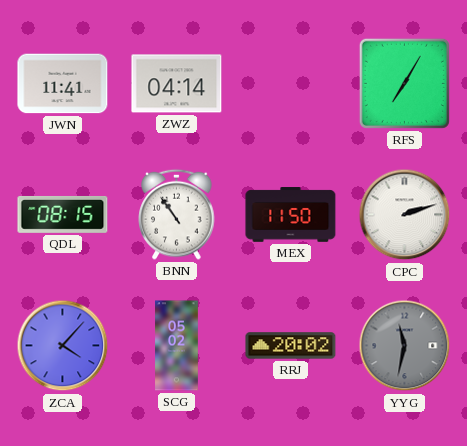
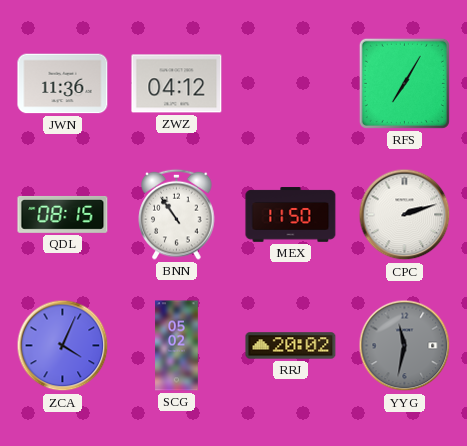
JWN: 11:41 -> 11:36 (63, 84)
ZWZ: 04:14 -> 04:12 (177, 84)
ZCA: 4:07 -> 4:04 (63, 346)
